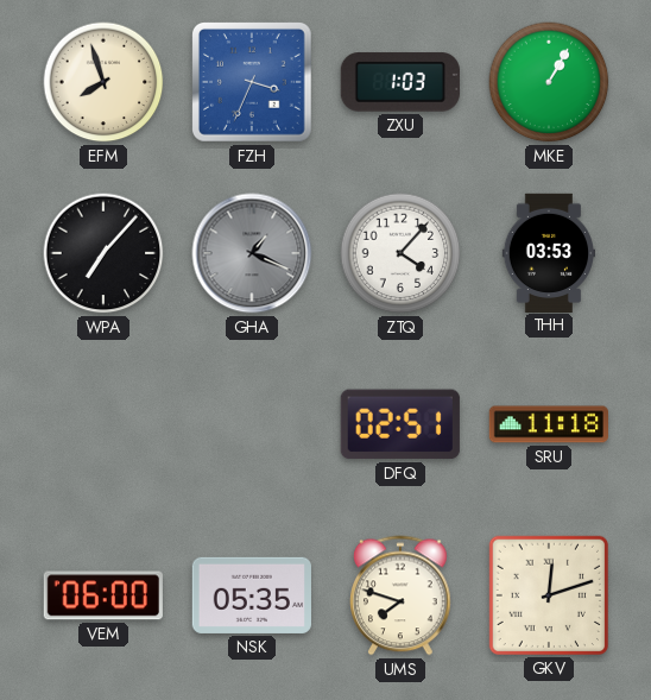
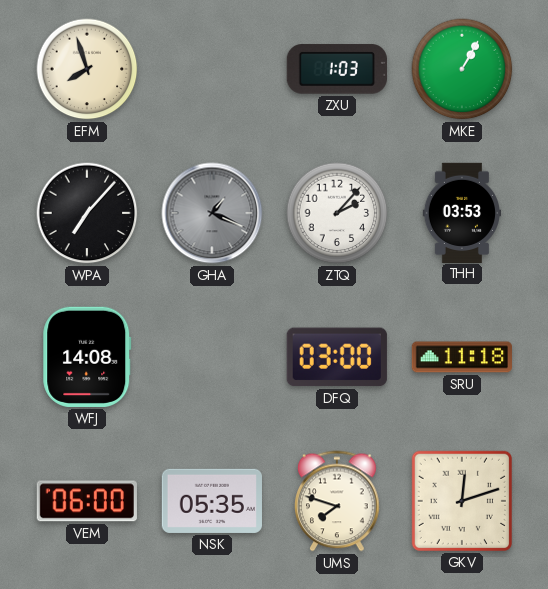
FZH: 3:34 -> none (252, 82)
ZTQ: 4:07 -> 2:07 (337, 213)
WFJ: none -> 14:08 (87, 357)
DFQ: 02:51 -> 03:00 (337, 357)
